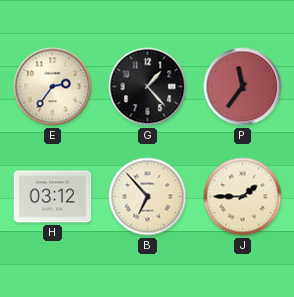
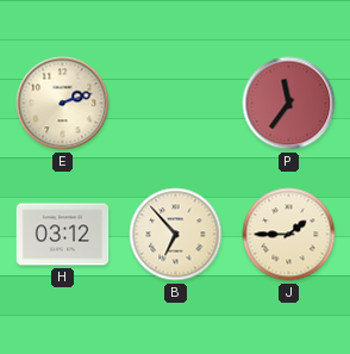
E: 2:36 -> 2:12 (63, 104)
G: 1:23 -> none (148, 87)
